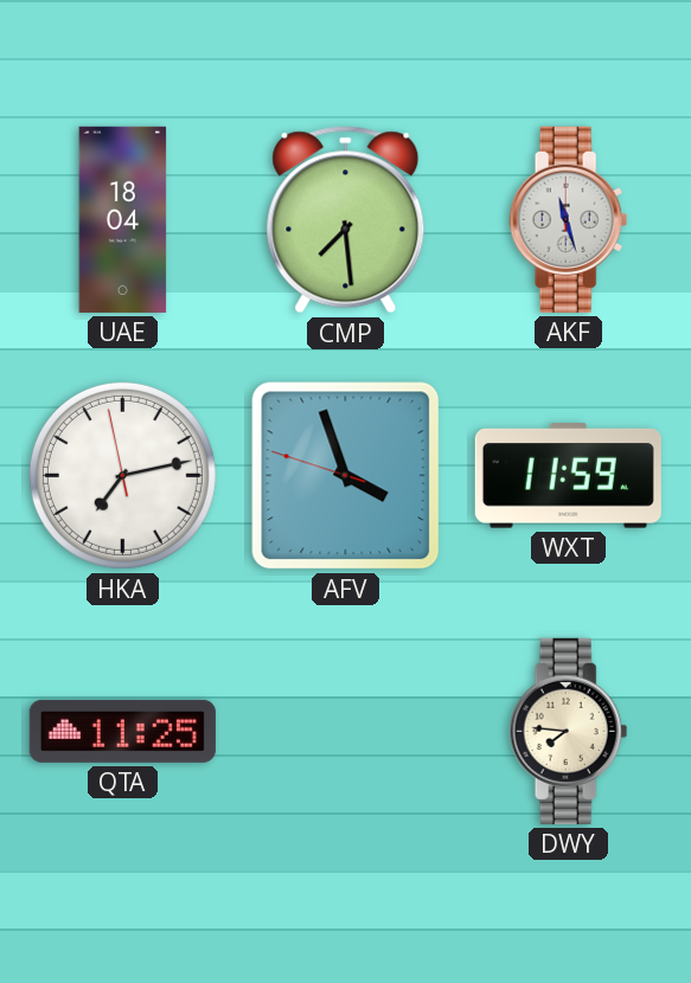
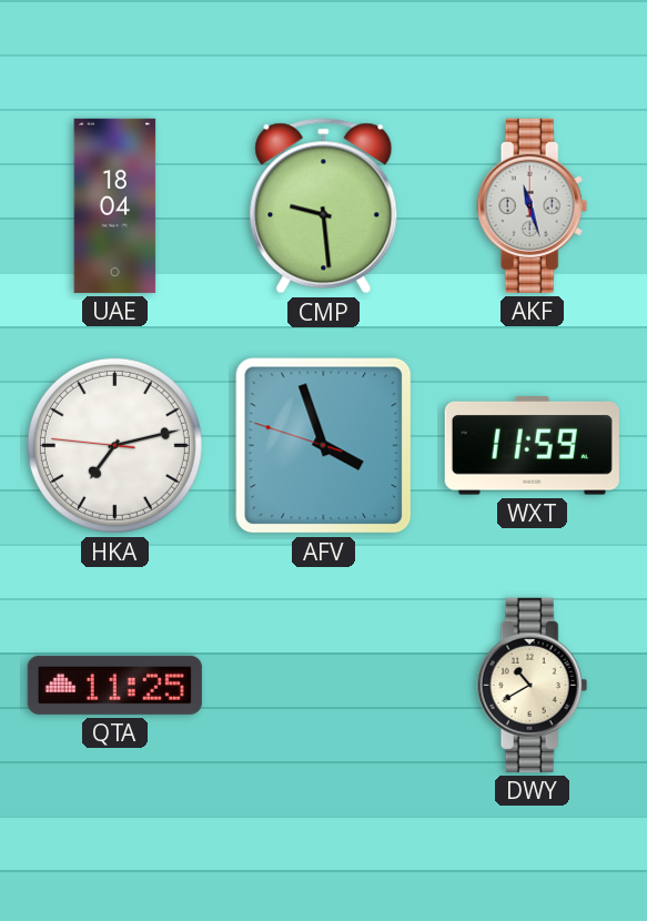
CMP: 7:29 -> 9:29 (324, 206)
HKA: 7:12:58 -> 7:12:46 (114, 445)
DWY: 7:46 -> 10:40 (533, 685)
